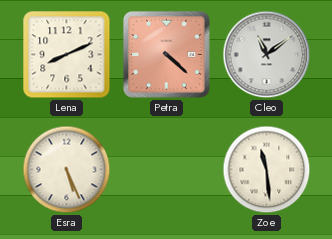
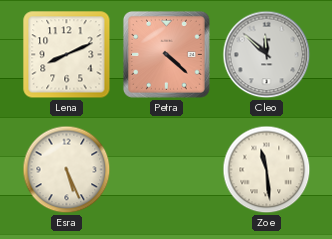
Cleo: 11:09 -> 11:52 (267, 55)
